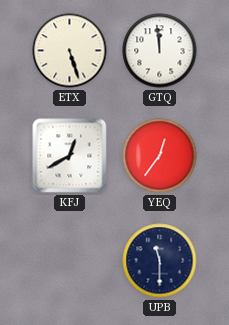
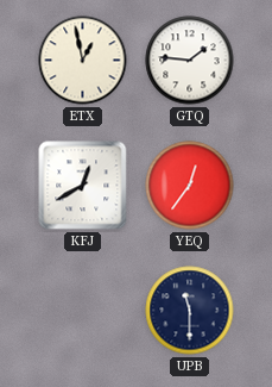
ETX: 5:27 -> 12:58 (83, 61)
GTQ: 11:59 -> 1:46 (190, 61)
